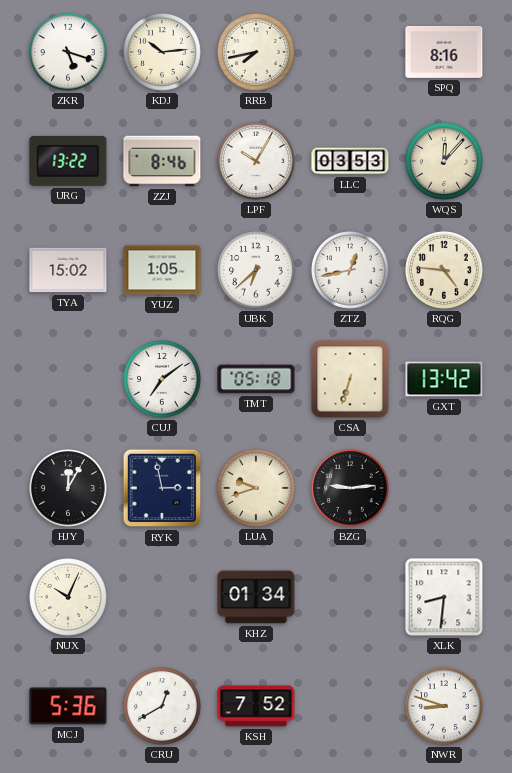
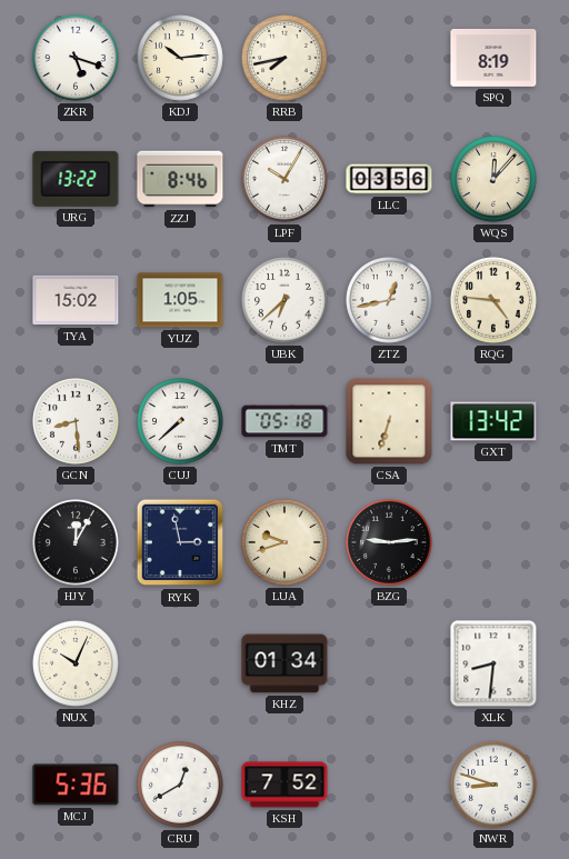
SPQ: 8:16 -> 8:19 (493, 58)
LLC: 03:53 -> 03:56 (389, 179)
GCN: none -> 8:29 (77, 422)
CUJ: 7:09 -> 7:38 (181, 422)
